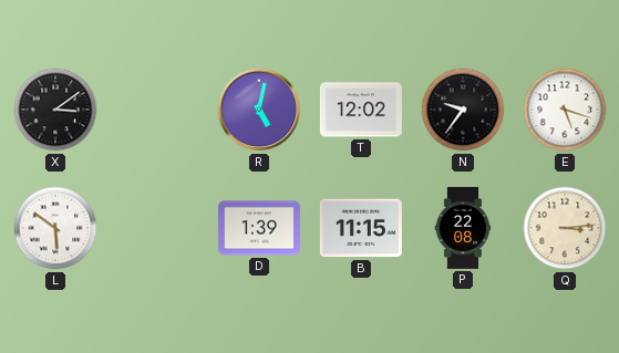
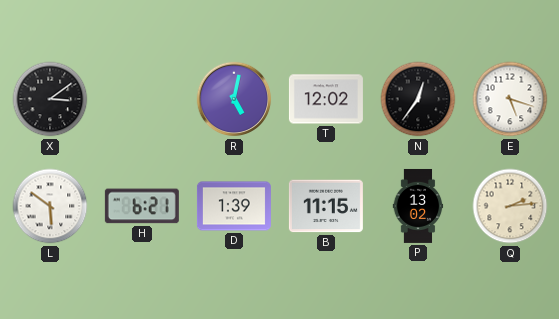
N: 9:36 -> 12:36 (418, 99)
H: none -> 6:21 (142, 206)
P: 22:08 -> 13:02 (418, 206)
Q: 3:14 -> 2:14 (510, 206)
